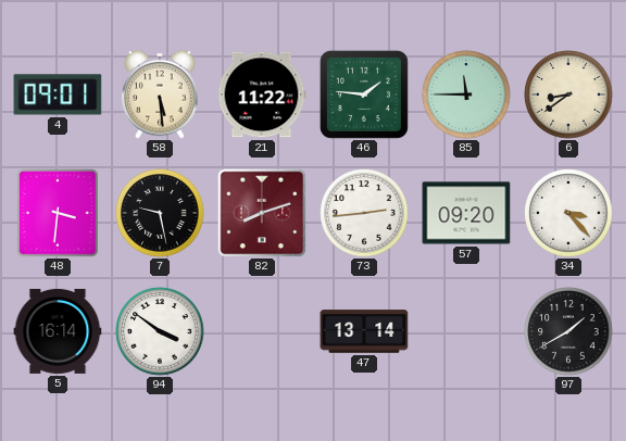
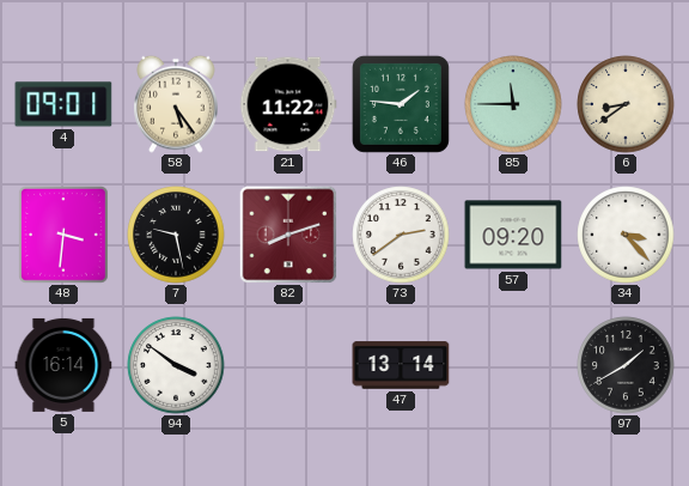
58: 5:29 -> 5:24 (177, 104)
73: 2:44 -> 2:39 (401, 235)
